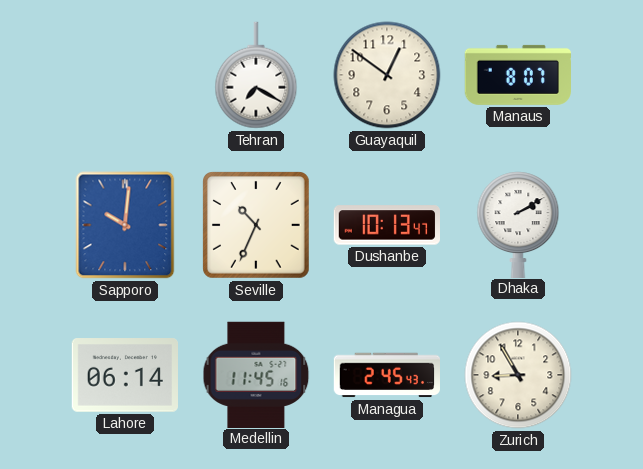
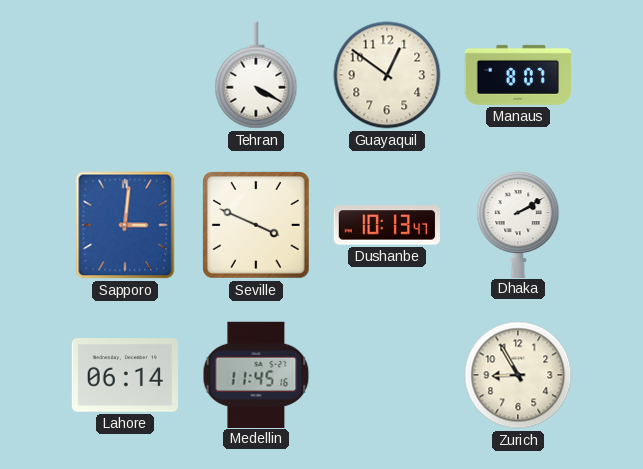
Tehran: 7:20 -> 4:20 (256, 75)
Sapporo: 10:01 -> 3:01 (125, 225)
Seville: 10:34 -> 3:49 (257, 226)
Managua: 2:45 -> none (386, 375)
